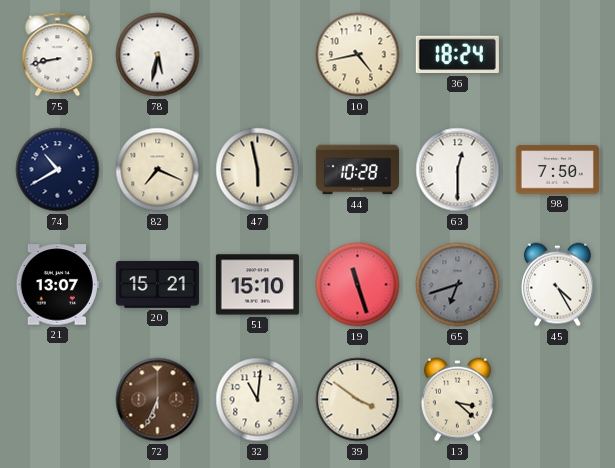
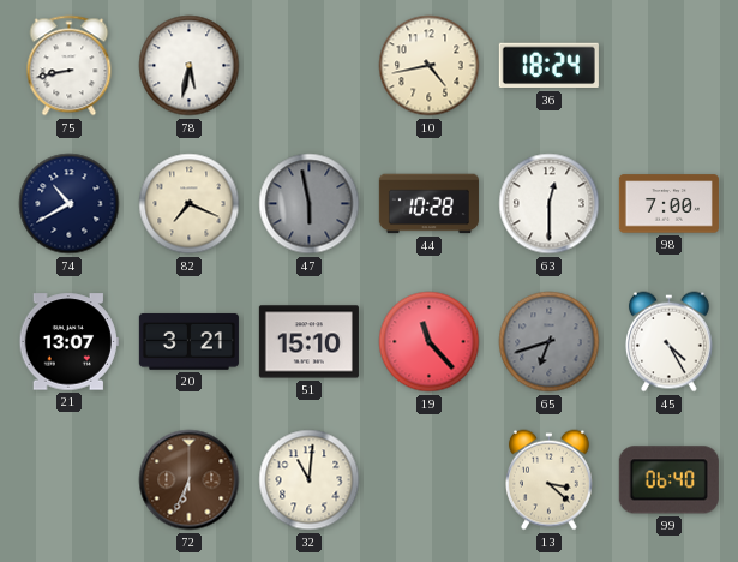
47 dial: cream -> grey (310, 204)
98: 7:50 -> 7:00 (668, 204)
20: 15:21 -> 3:21 (188, 342)
19: 11:27 -> 11:23 (430, 342)
39: 3:51 -> none (358, 400)
99: none -> 06:40 (668, 480)
